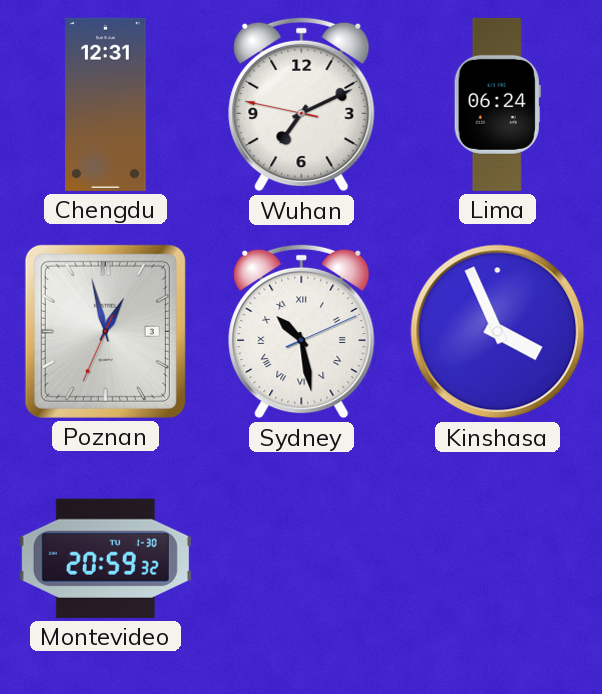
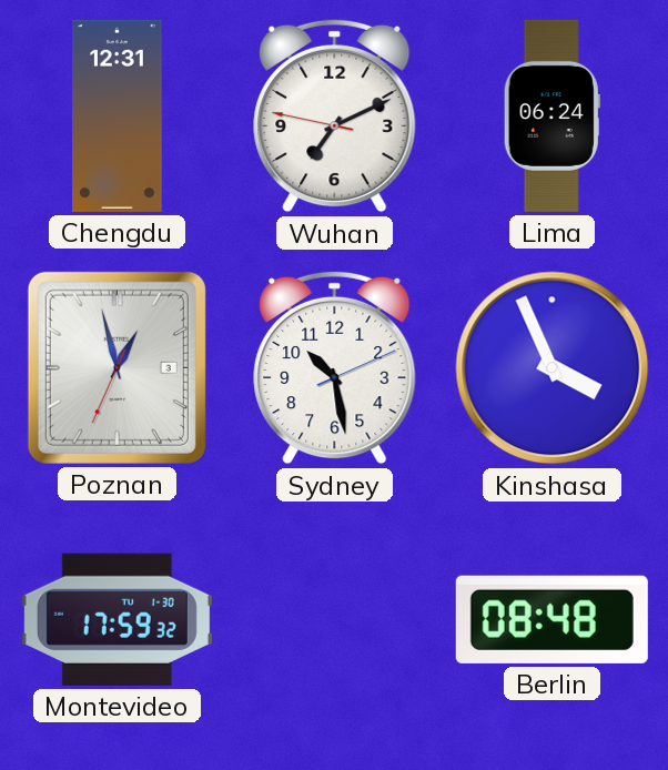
Sydney numerals: Roman -> Arabic (335, 367)
Montevideo: 20:59 -> 17:59 (117, 619)
Berlin: none -> 08:48 (551, 619)
